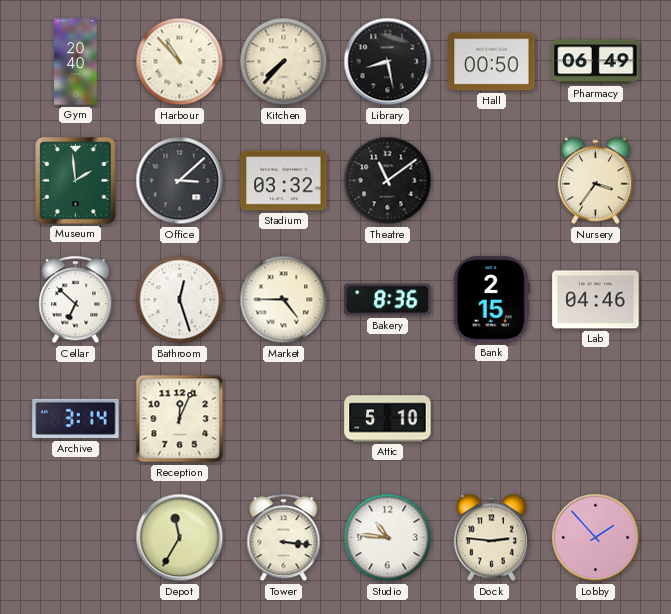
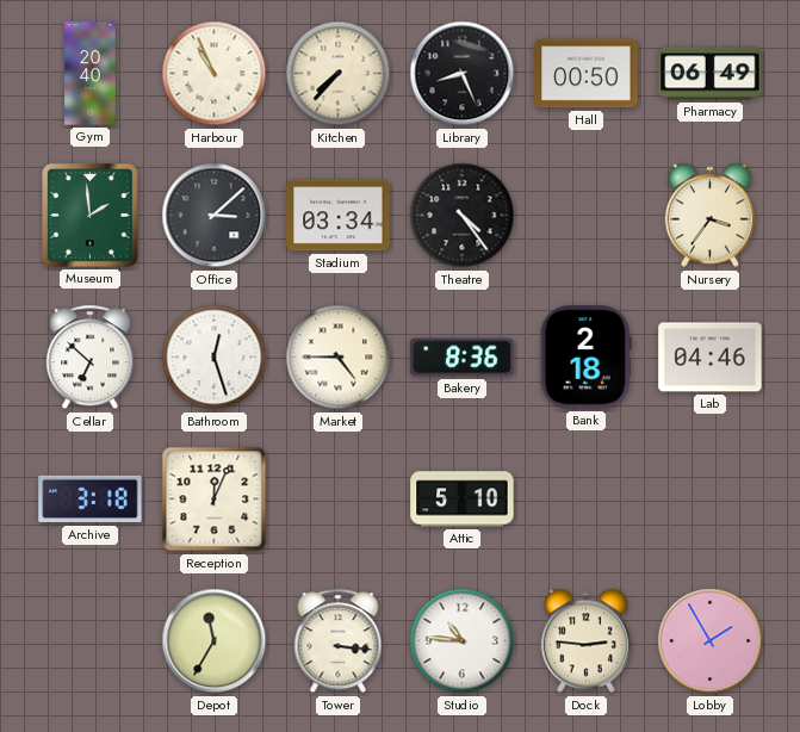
Harbour: 10:53 -> 10:56 (215, 74)
Library: 8:28 -> 8:26 (463, 74)
Stadium: 03:32 -> 03:34 (339, 216)
Theatre: 11:09 -> 4:24 (463, 216)
Bank: 2:15 -> 2:18 (585, 358)
Archive: 3:14 -> 3:18 (91, 500)
Lobby: 1:53 -> 1:55 (711, 641)
